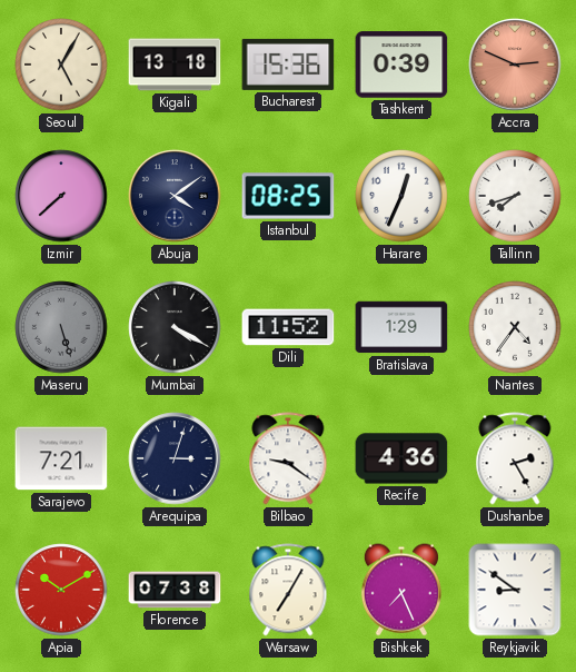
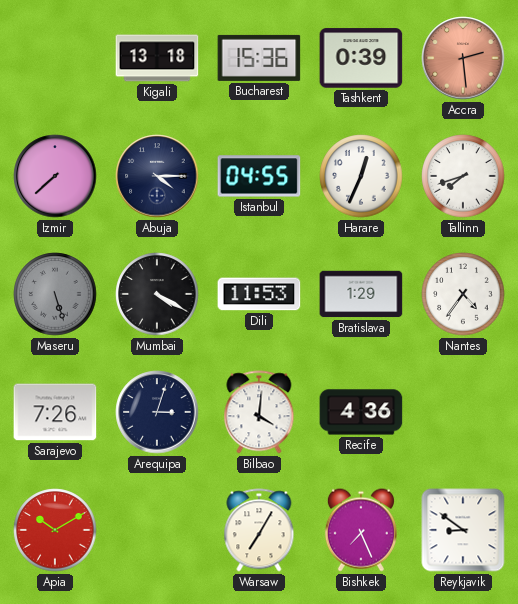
Seoul: 5:05 -> none (61, 65)
Accra: 2:49 -> 2:29 (463, 58)
Abuja: 4:09 -> 4:15 (157, 176)
Istanbul: 08:25 -> 04:55 (259, 176)
Dili: 11:52 -> 11:53 (259, 294)
Sarajevo: 7:21 -> 7:26 (55, 412)
Bilbao: 9:21 -> 4:01 (259, 412)
Dushanbe: 2:25 -> none (515, 458)
Florence: 07:38 -> none (175, 590)
